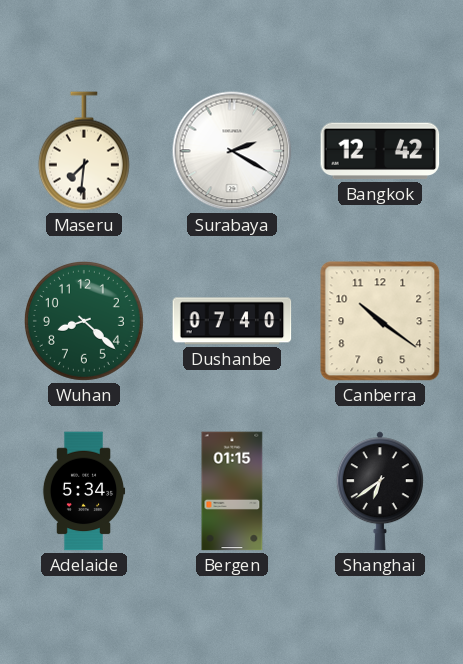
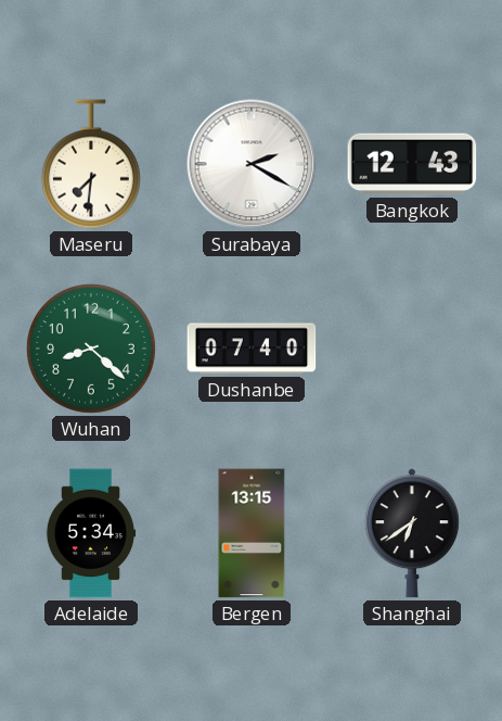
Bangkok: 12:42 -> 12:43 (412, 164)
Canberra: 10:21 -> none (380, 321)
Bergen: 01:15 -> 13:15 (252, 533)
